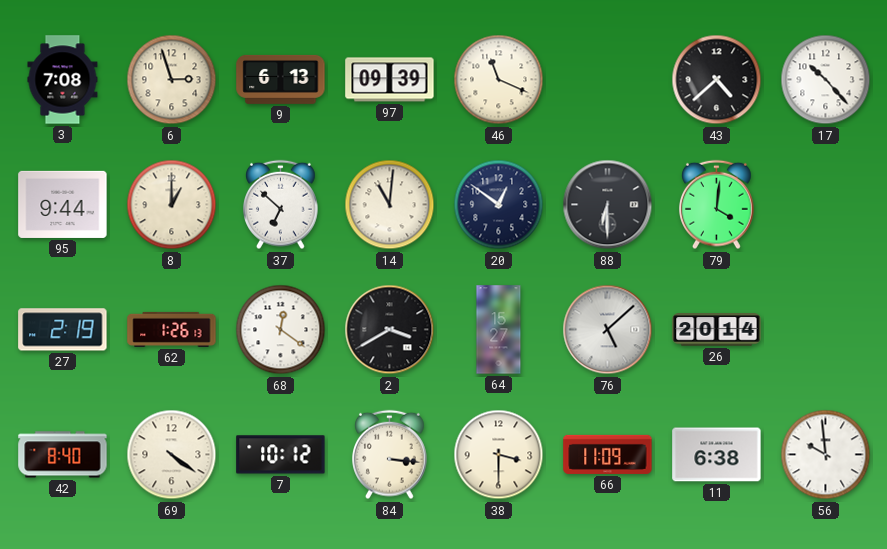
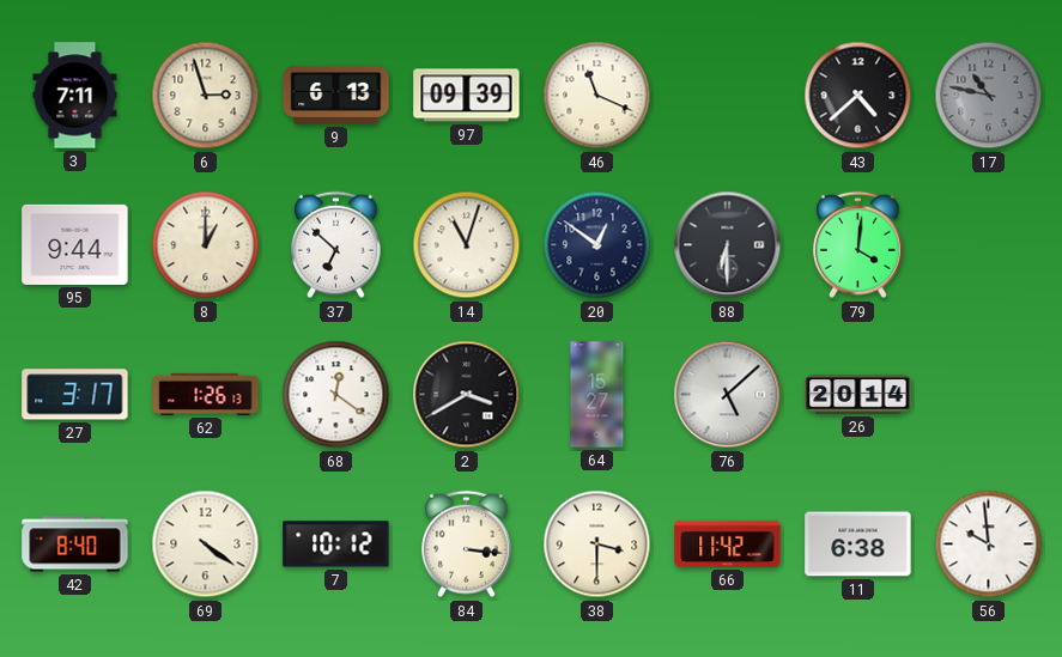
3: 7:08 -> 7:11 (75, 96)
17: 10:23 -> 10:47 (989, 96)
17 dial: white -> grey (989, 96)
14: 11:01 -> 11:03 (467, 245)
27: 2:19 -> 3:17 (75, 395)
66: 11:09 -> 11:42 (728, 543)
